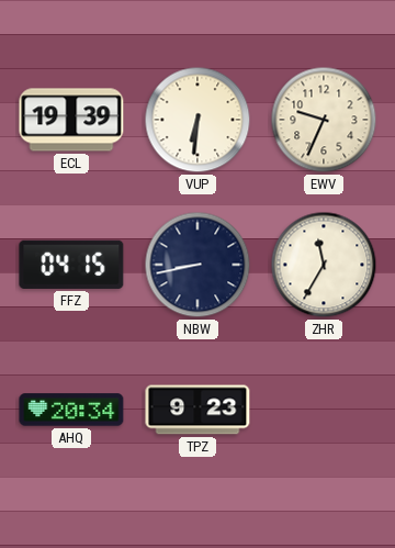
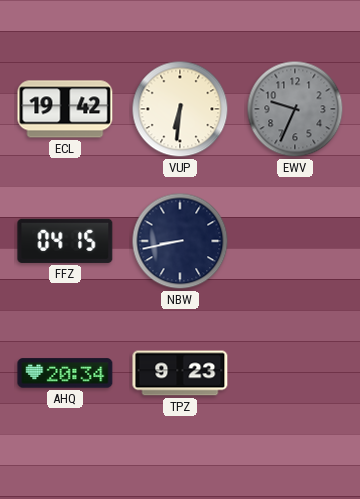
ECL: 19:39 -> 19:42 (65, 109)
EWV dial: cream -> grey (295, 109)
ZHR: 11:35 -> none (324, 265)
